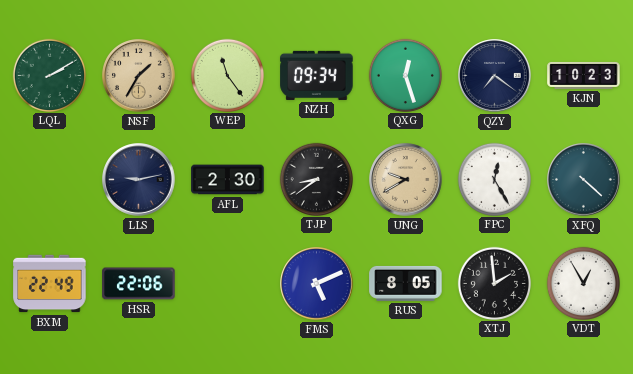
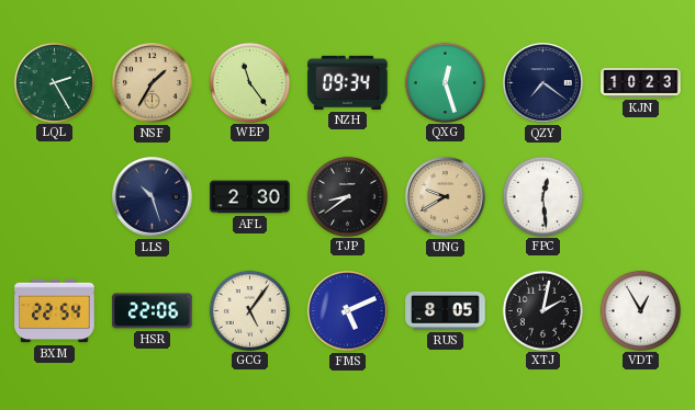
LQL: 2:10 -> 2:25 (54, 82)
LLS: 9:13 -> 10:27 (153, 197)
FPC: 12:25 -> 12:29 (542, 196)
XFQ: 4:22 -> none (584, 180)
BXM: 22:49 -> 22:54 (55, 311)
GCG: none -> 5:06 (249, 310)
XTJ: 1:59 -> 2:02 (542, 310)
